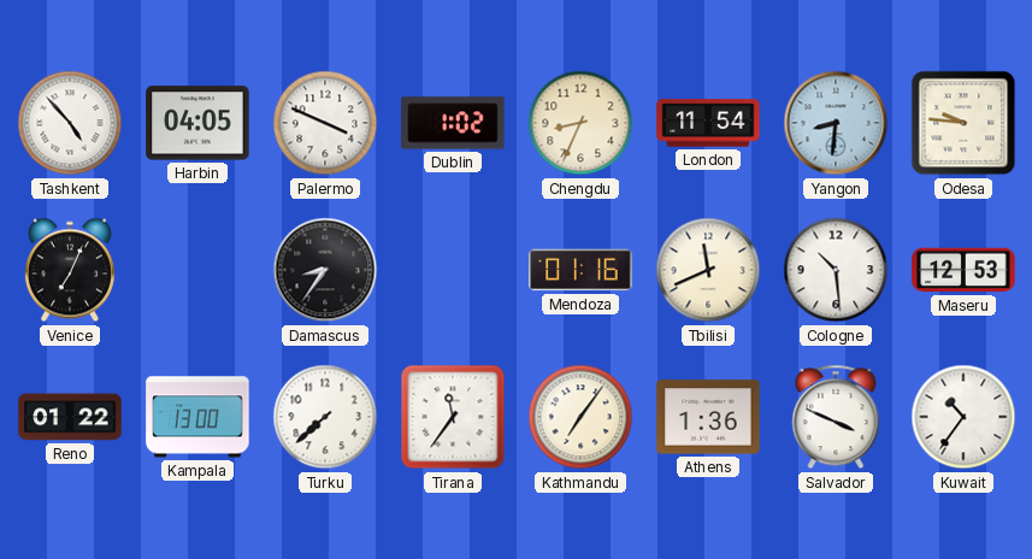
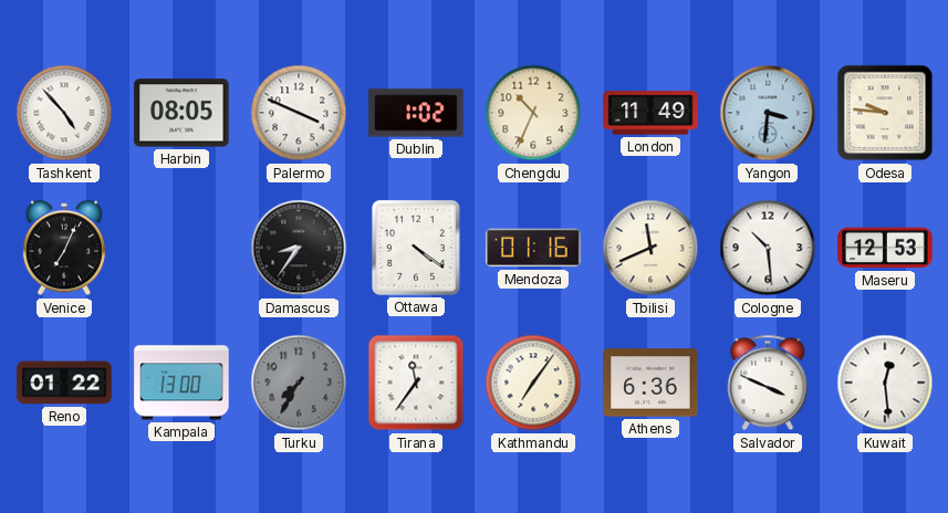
Harbin: 04:05 -> 08:05 (181, 113)
Chengdu: 8:34 -> 10:34 (533, 113)
London: 11:54 -> 11:49 (650, 113)
Yangon: 8:31 -> 3:31 (768, 113)
Ottawa: none -> 4:21 (416, 248)
Turku: 7:38 -> 7:35 (299, 383)
Turku dial: white -> grey (299, 383)
Athens: 1:36 -> 6:36 (650, 383)
Kuwait: 10:36 -> 12:29 (885, 383)
